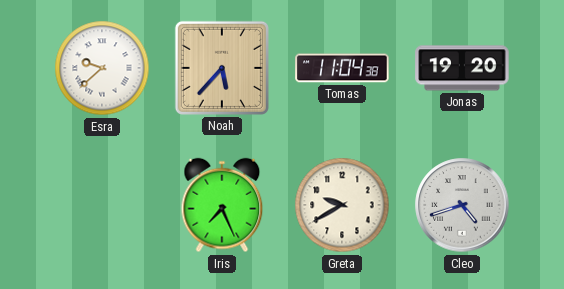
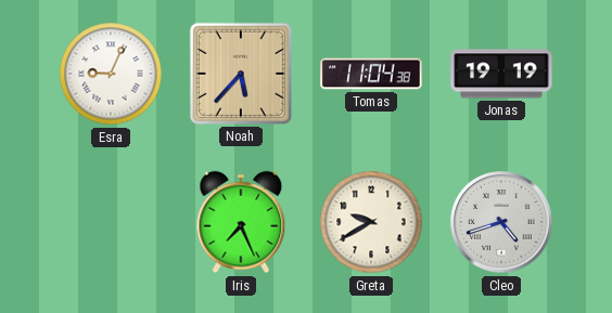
Esra: 9:38 -> 9:04 (111, 74)
Jonas: 19:20 -> 19:19 (501, 74)
